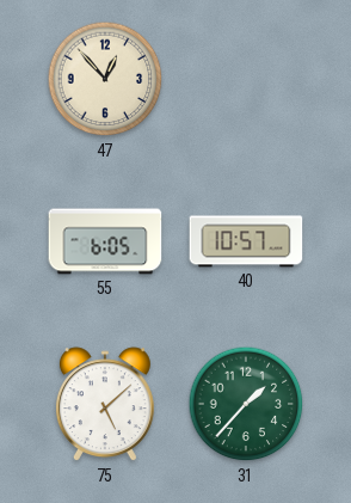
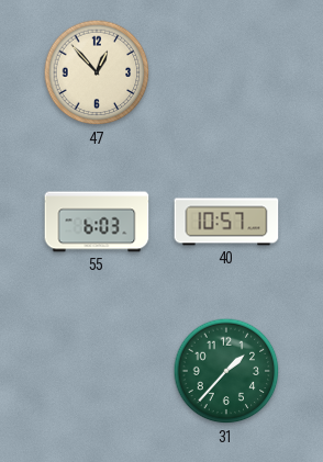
55: 6:05 -> 6:03 (97, 222)
75: 5:08 -> none (105, 405)
